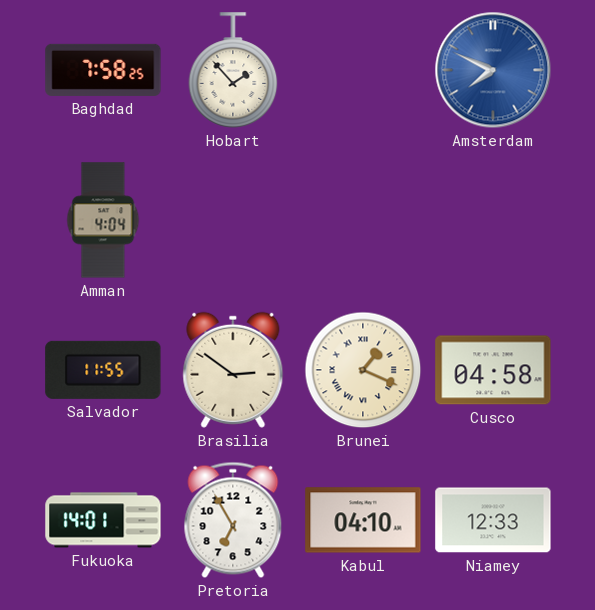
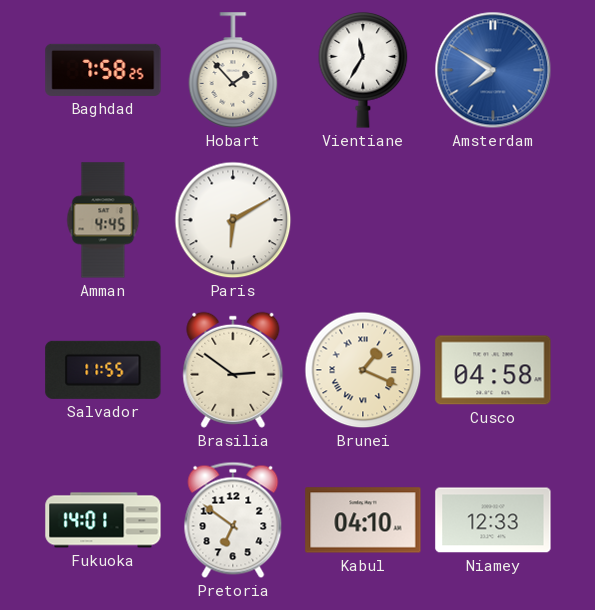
Vientiane: none -> 11:35 (363, 71)
Amsterdam: 7:49 -> 7:50 (493, 70)
Amman: 4:04 -> 4:45 (103, 220)
Paris: none -> 6:10 (233, 220)
Pretoria: 6:55 -> 6:51 (233, 520)
